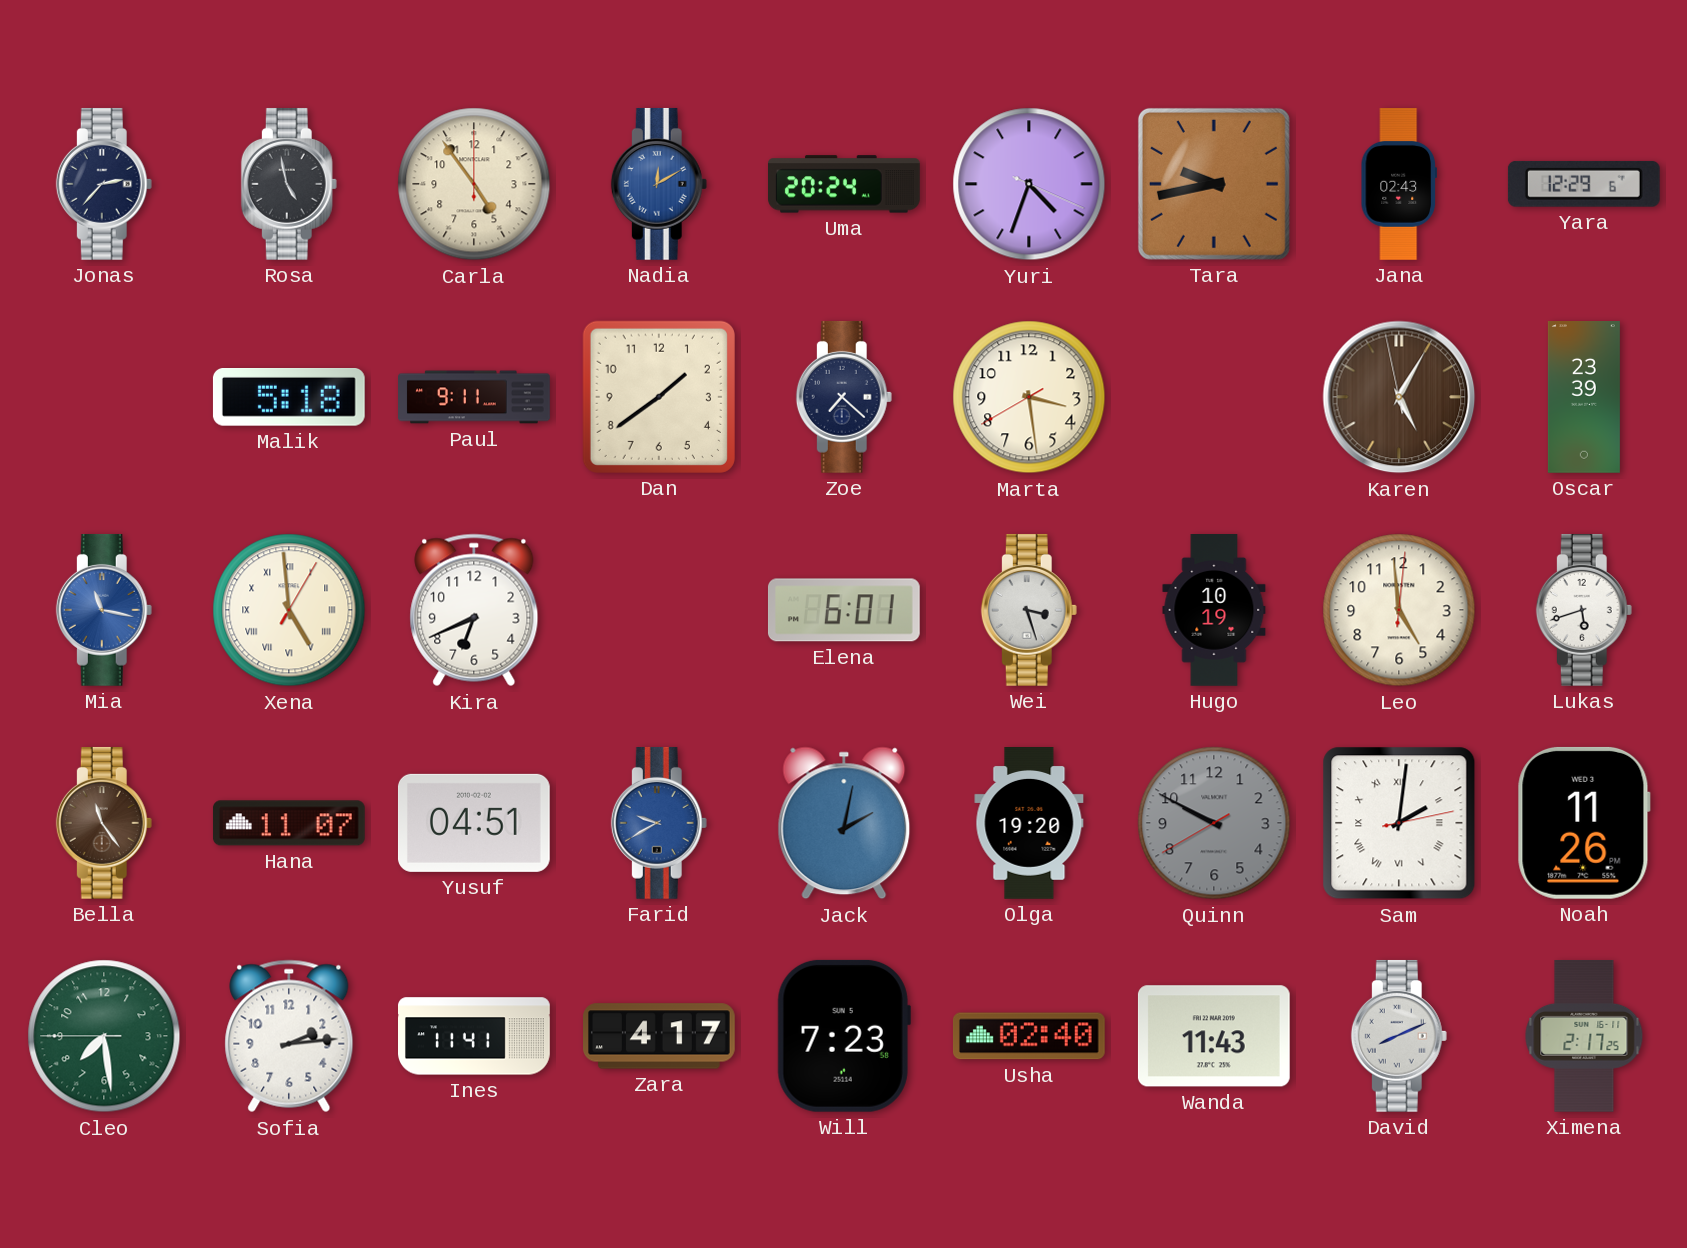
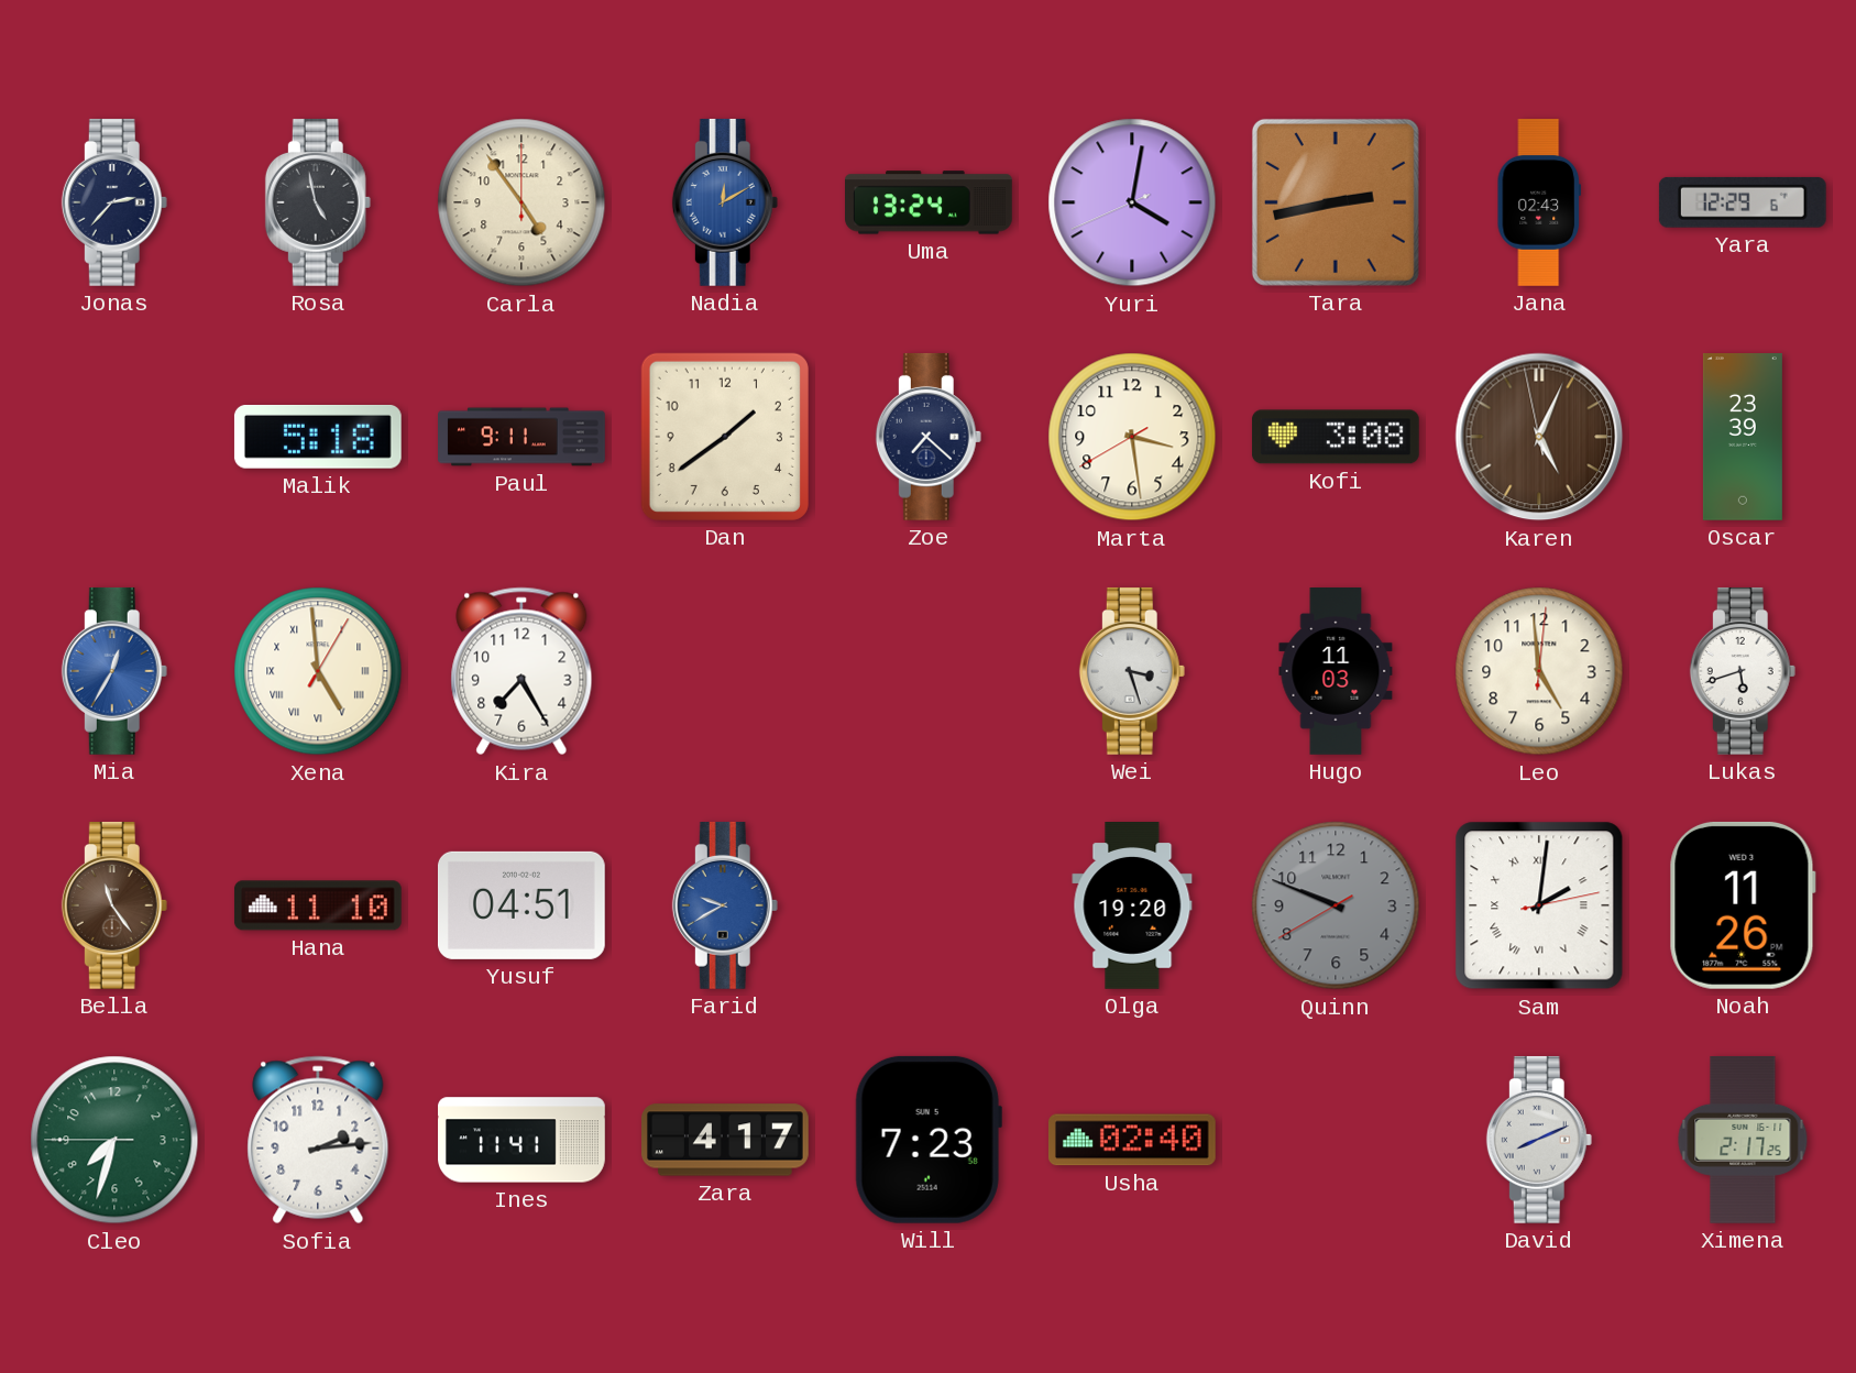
Uma: 20:24 -> 13:24 (930, 202)
Yuri: 4:33 -> 4:01 (1132, 202)
Tara: 9:43 -> 2:43 (1336, 202)
Kofi: none -> 3:08 (1336, 437)
Karen: 5:04 -> 5:03 (1539, 437)
Mia: 11:17 -> 12:35 (114, 671)
Kira: 6:41 -> 7:25 (521, 671)
Elena: 6:01 -> none (844, 610)
Hugo: 10:19 -> 11:03 (1336, 672)
Hana: 11:07 -> 11:10 (318, 905)
Jack: 2:02 -> none (844, 823)
Quinn: 9:49 -> 9:48 (1336, 905)
Cleo: 7:28 -> 7:32 (114, 1140)
Wanda: 11:43 -> none (1214, 1036)
